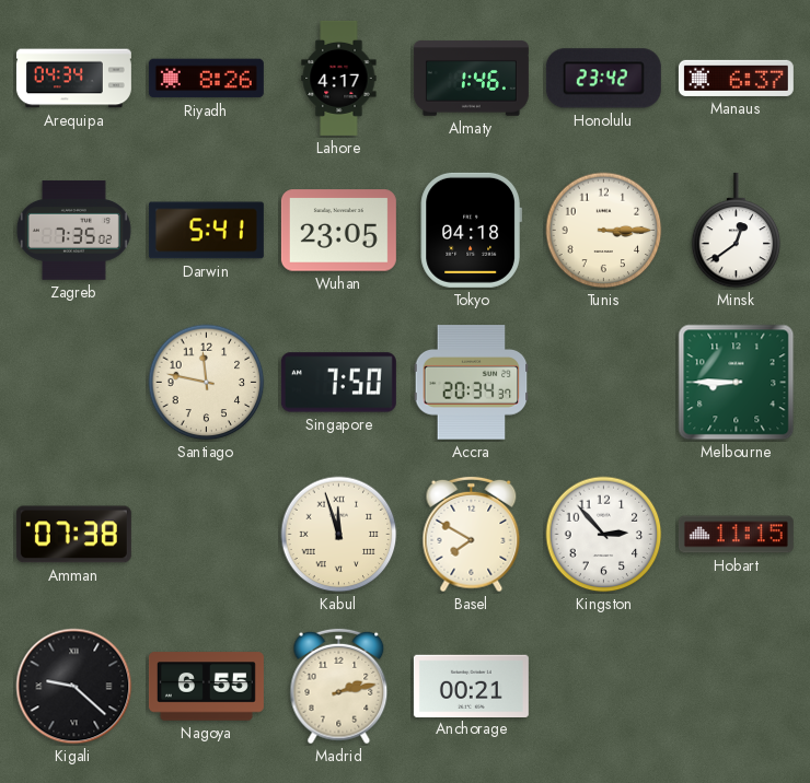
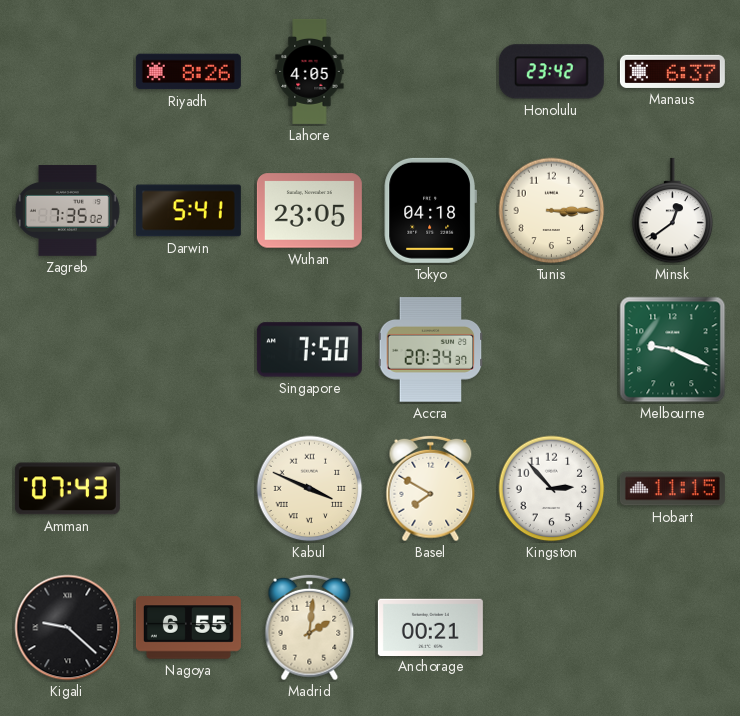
Arequipa: 04:34 -> none (73, 79)
Lahore: 4:17 -> 4:05 (310, 71)
Almaty: 1:46 -> none (471, 79)
Santiago: 11:47 -> none (207, 383)
Melbourne: 8:45 -> 9:19 (673, 350)
Amman: 07:38 -> 07:43 (67, 489)
Kabul: 11:57 -> 3:49 (310, 489)
Madrid: 2:13 -> 2:01 (310, 628)
